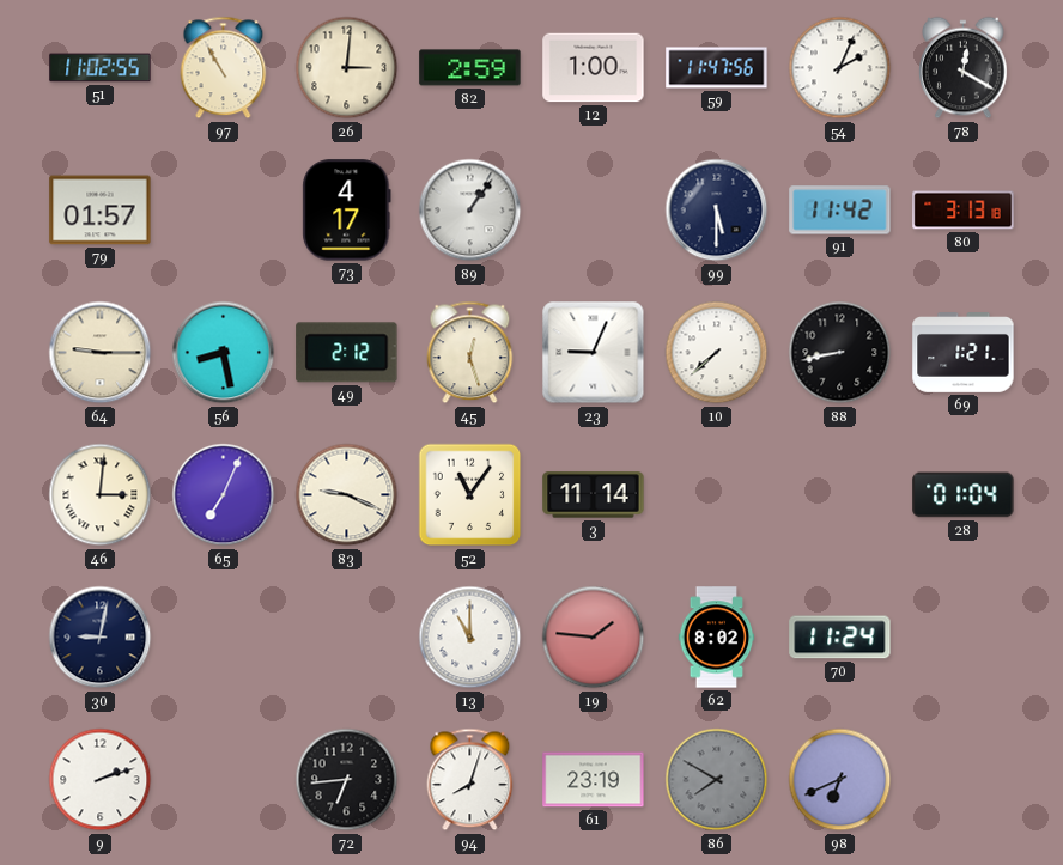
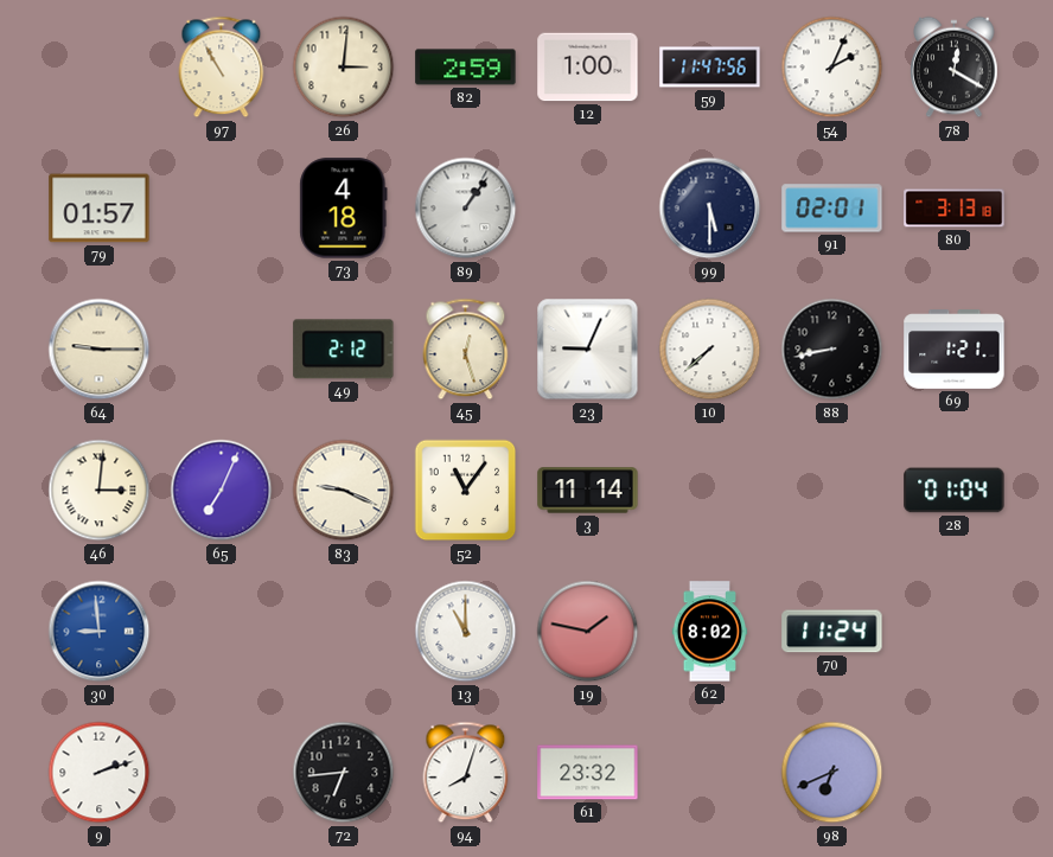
51: 11:02 -> none (101, 68)
73: 4:17 -> 4:18 (344, 209)
91: 11:42 -> 02:01 (832, 209)
56: 8:28 -> none (224, 353)
30: 9:02 -> 8:59 (100, 632)
30 dial: navy -> blue (100, 632)
19: 1:46 -> 1:47 (588, 632)
61: 23:19 -> 23:32 (588, 773)
86: 7:50 -> none (717, 780)
